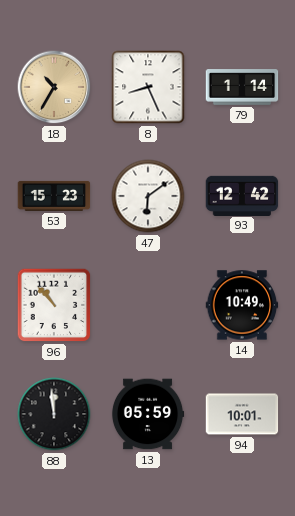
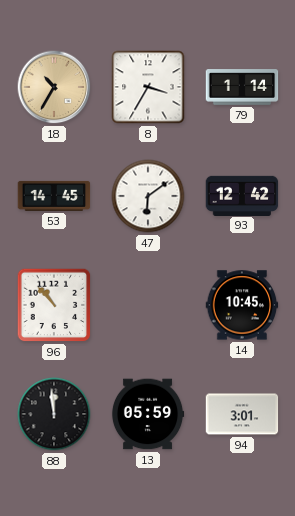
8: 8:26 -> 3:35 (148, 87)
53: 15:23 -> 14:45 (54, 196)
14: 10:49 -> 10:45 (242, 305)
94: 10:01 -> 3:01 (242, 414)
